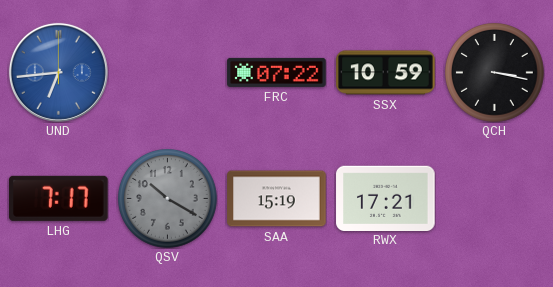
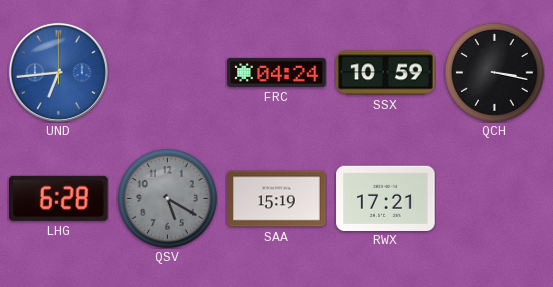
FRC: 07:22 -> 04:24 (277, 72)
LHG: 7:17 -> 6:28 (59, 198)
QSV: 10:20 -> 5:20 (168, 199)
